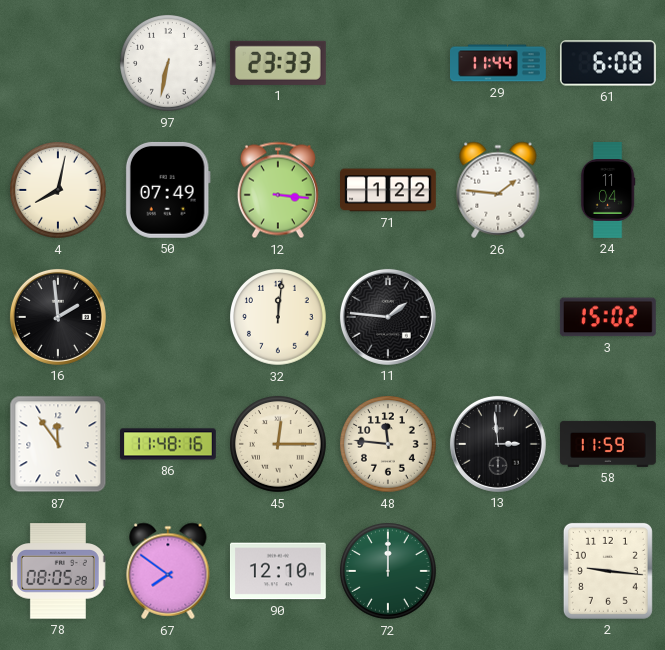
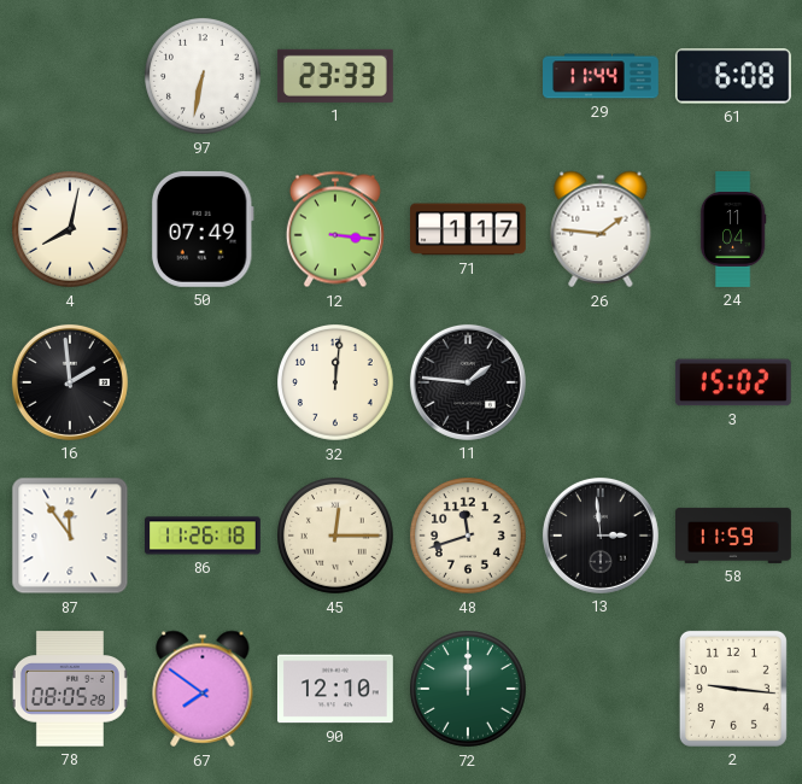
71: 1:22 -> 1:17 (469, 229)
86: 11:48 -> 11:26 (204, 536)
48: 11:46 -> 11:42 (469, 537)
